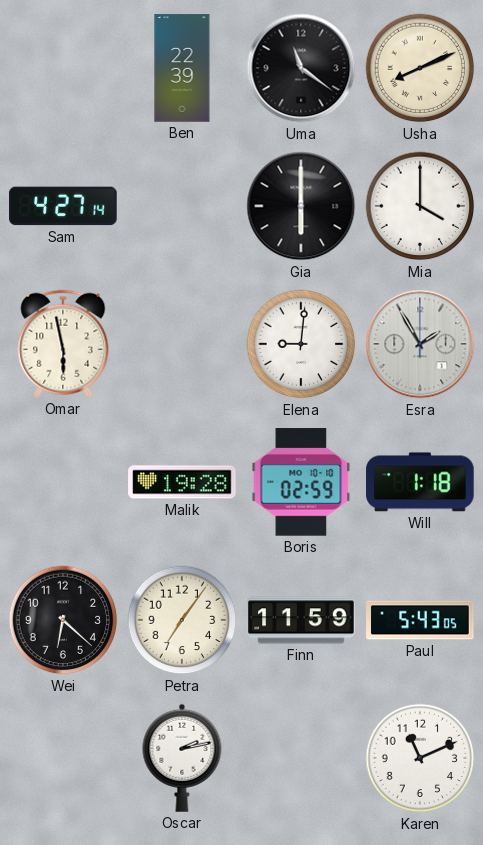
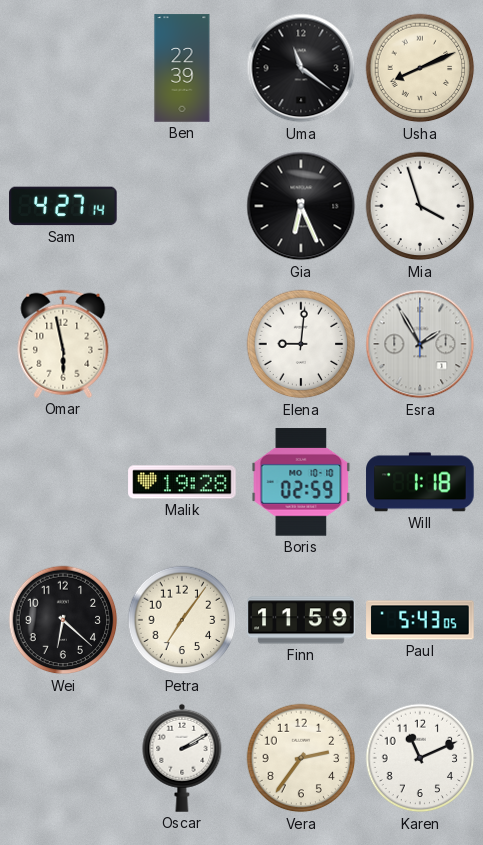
Gia: 6:00 -> 6:26 (301, 206)
Mia: 4:00 -> 3:57 (420, 206)
Oscar: 2:13 -> 2:10 (182, 758)
Vera: none -> 2:36 (301, 758)
